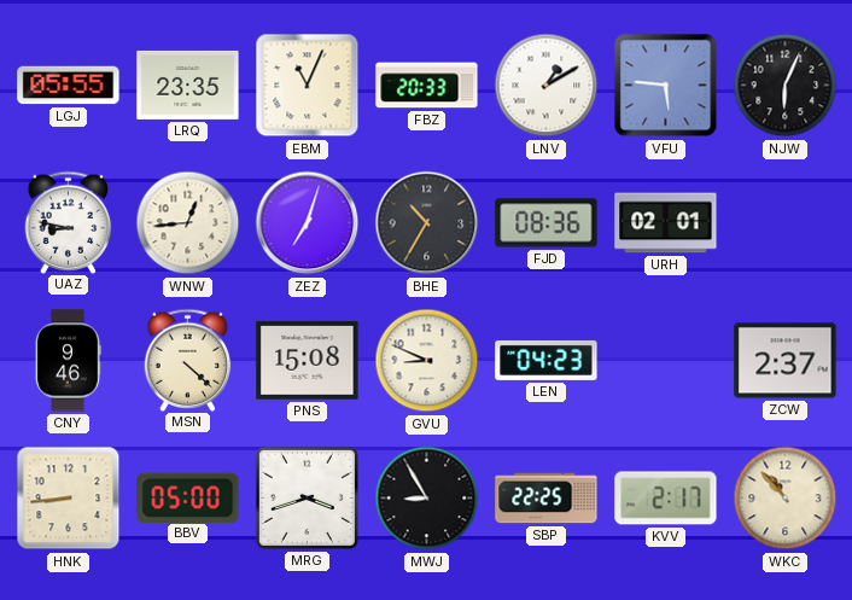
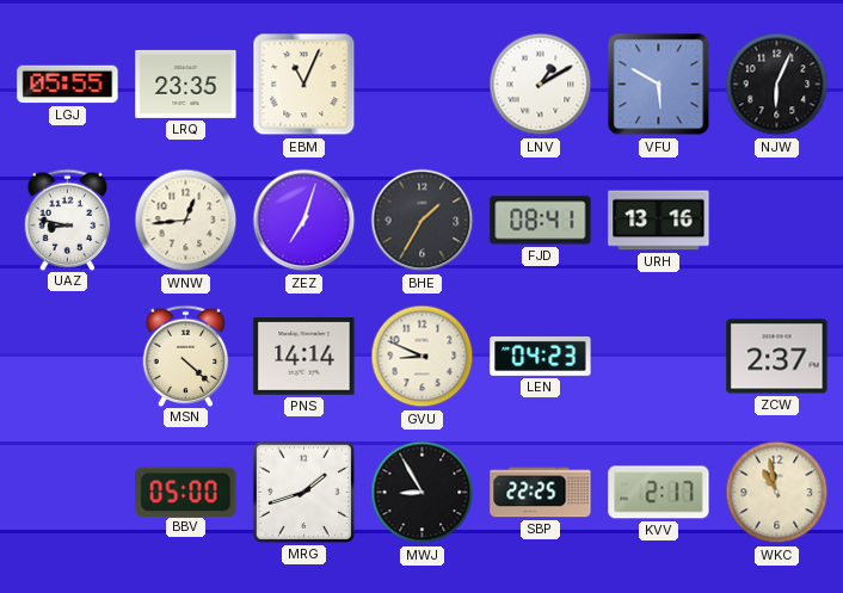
FBZ: 20:33 -> none (427, 86)
VFU: 5:46 -> 5:50 (659, 85)
BHE: 10:35 -> 1:35 (423, 221)
FJD: 08:36 -> 08:41 (541, 221)
URH: 02:01 -> 13:16 (659, 221)
CNY: 9:46 -> none (68, 361)
PNS: 15:08 -> 14:14 (304, 357)
HNK: 8:44 -> none (69, 499)
MRG: 3:42 -> 1:42 (303, 492)
WKC: 10:53 -> 10:58 (777, 493)
